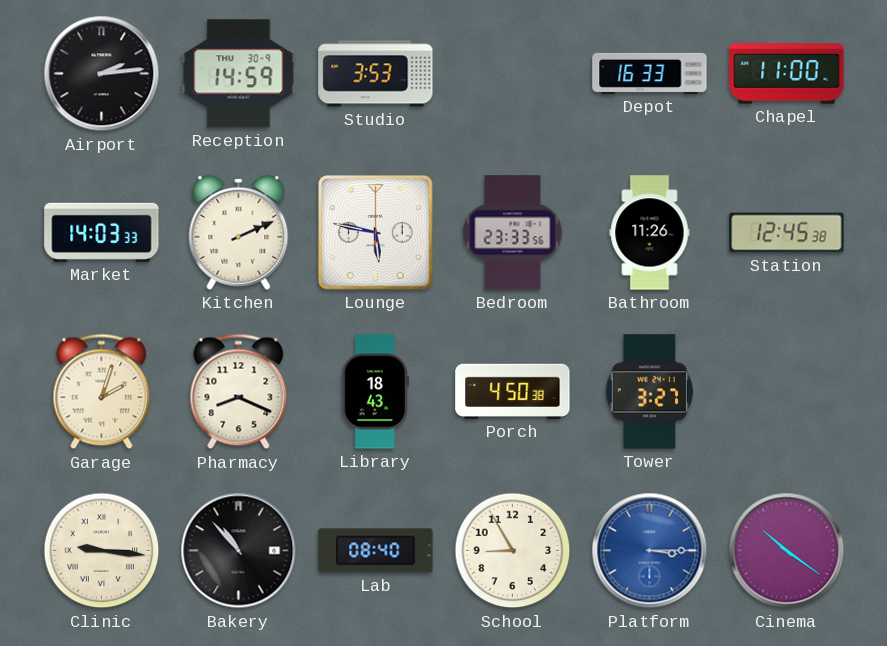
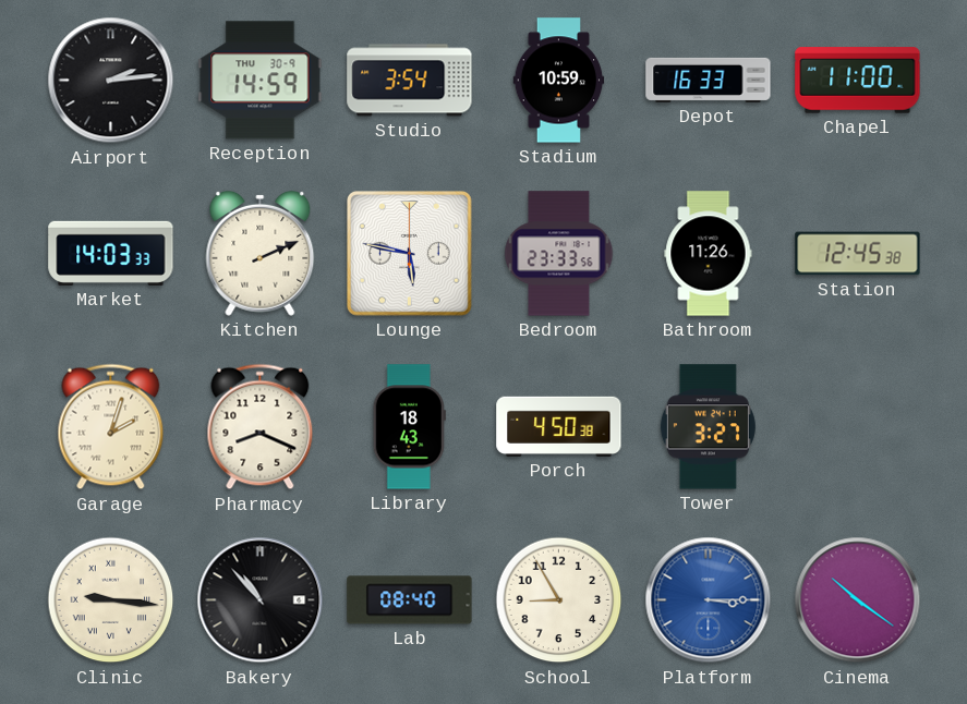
Studio: 3:53 -> 3:54 (410, 81)
Stadium: none -> 10:59 (559, 81)
